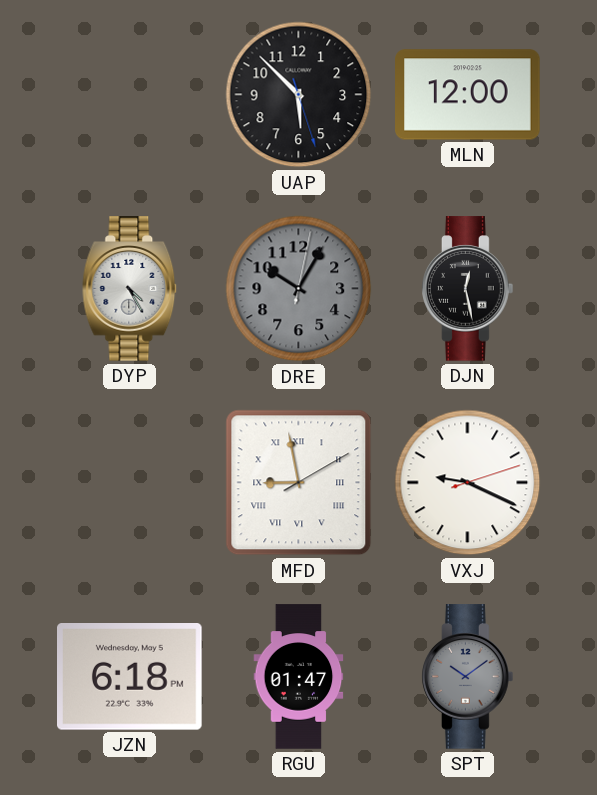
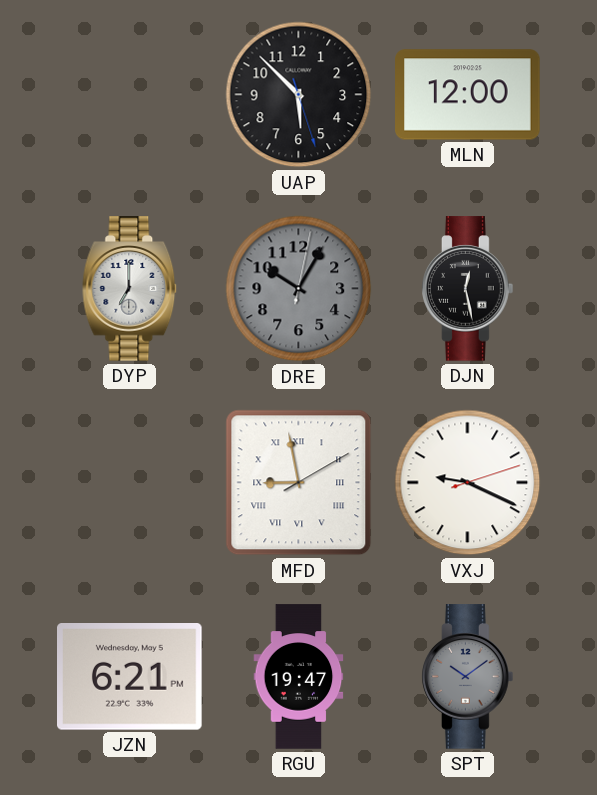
DYP: 4:25 -> 7:00 (130, 289)
JZN: 6:18 -> 6:21 (130, 677)
RGU: 01:47 -> 19:47 (299, 677)
